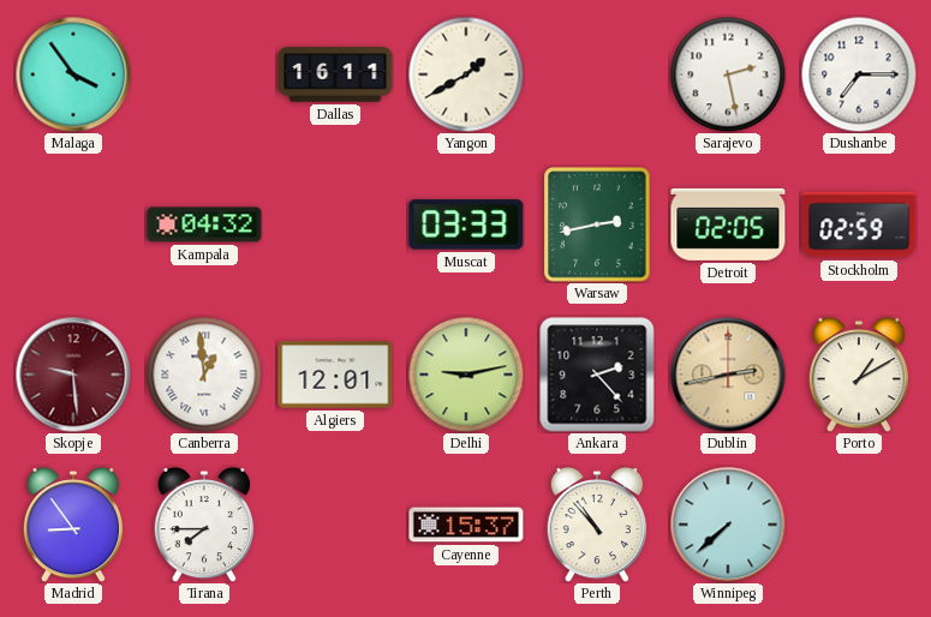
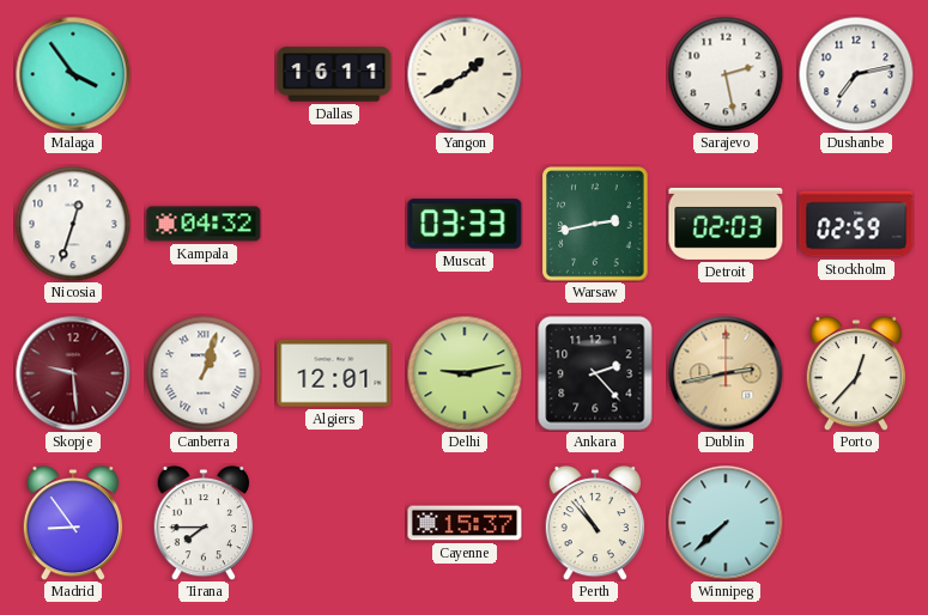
Dushanbe: 7:15 -> 7:13 (856, 74)
Nicosia: none -> 12:33 (73, 224)
Detroit: 02:05 -> 02:03 (726, 224)
Canberra: 12:59 -> 1:03 (204, 373)
Porto: 1:10 -> 12:37 (856, 373)
